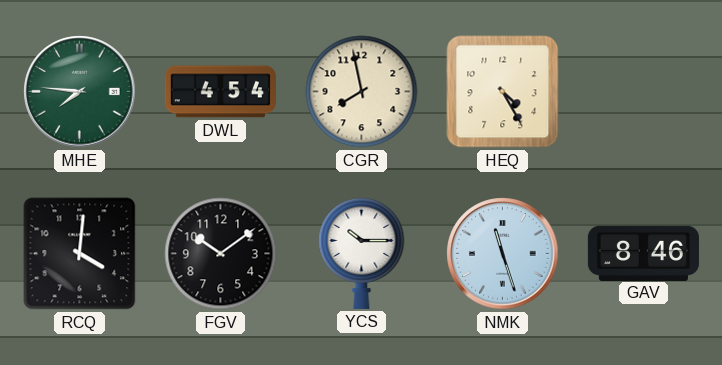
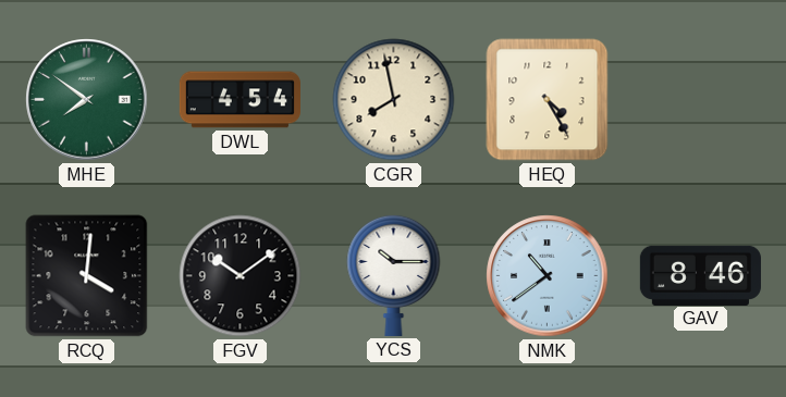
MHE: 7:46 -> 7:51 (87, 100)
NMK: 11:27 -> 10:39 (548, 276)
